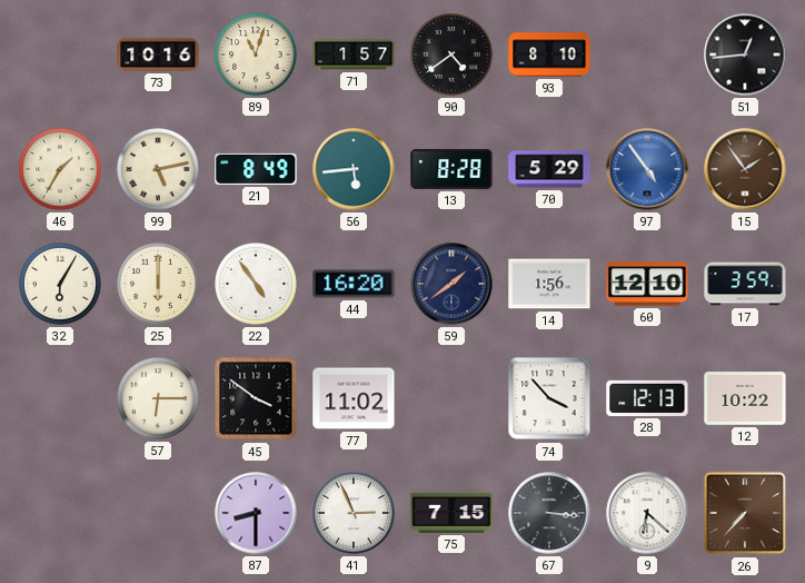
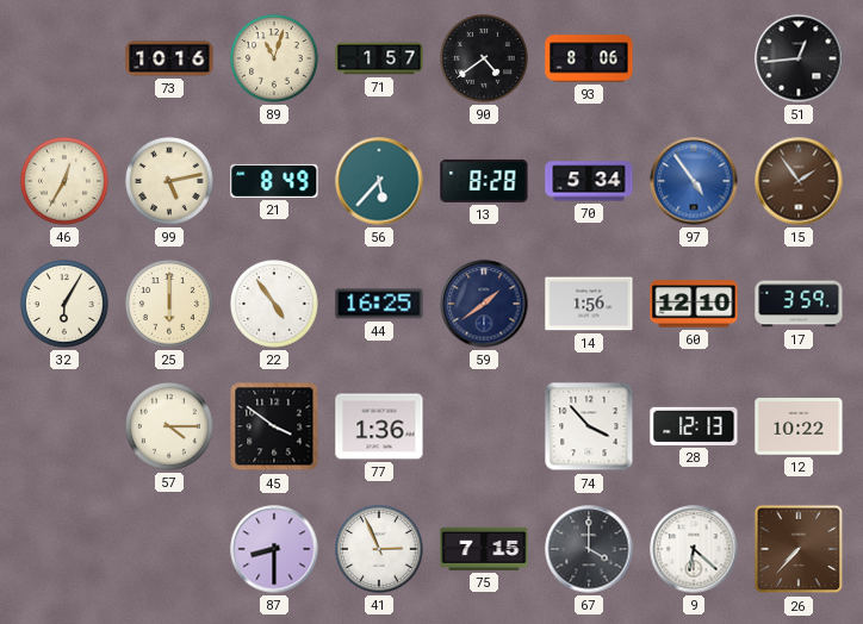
93: 8:10 -> 8:06 (589, 58)
46: 1:35 -> 12:35 (66, 182)
56: 5:44 -> 5:37 (379, 181)
70: 5:29 -> 5:34 (589, 181)
44: 16:20 -> 16:25 (379, 304)
57: 6:15 -> 4:15 (170, 428)
77: 11:02 -> 1:36 (379, 426)
67: 3:16 -> 4:00 (589, 549)
